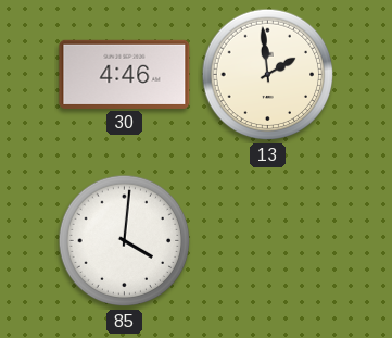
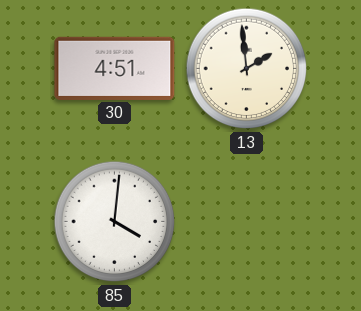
30: 4:46 -> 4:51 (115, 68)
